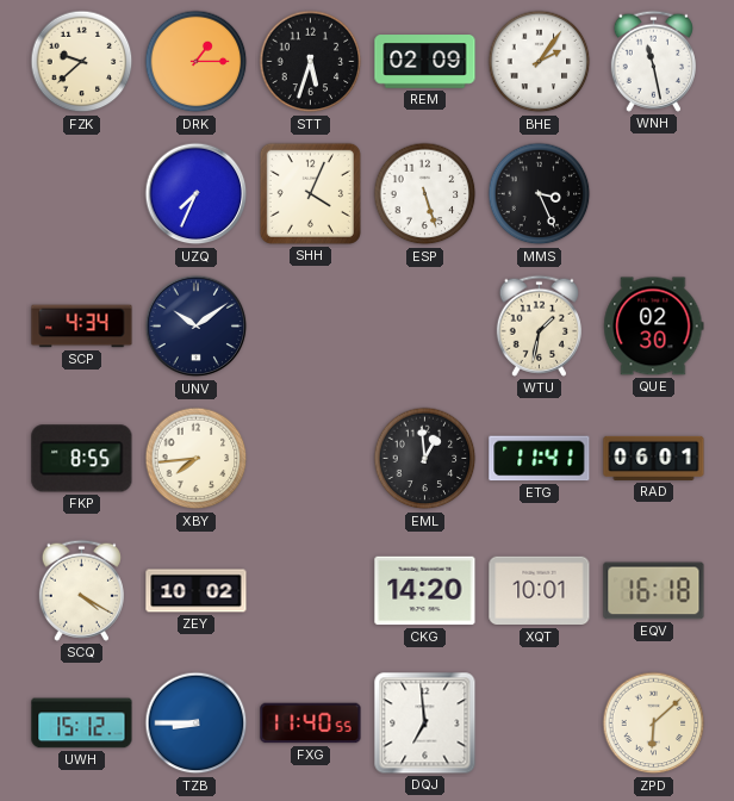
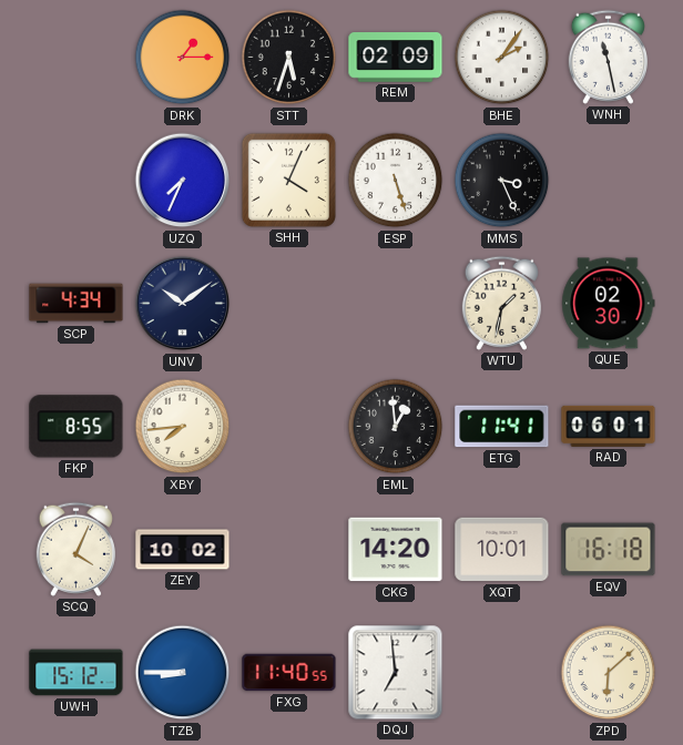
FZK: 9:38 -> none (82, 62)
SCQ: 4:20 -> 4:04 (75, 549)
